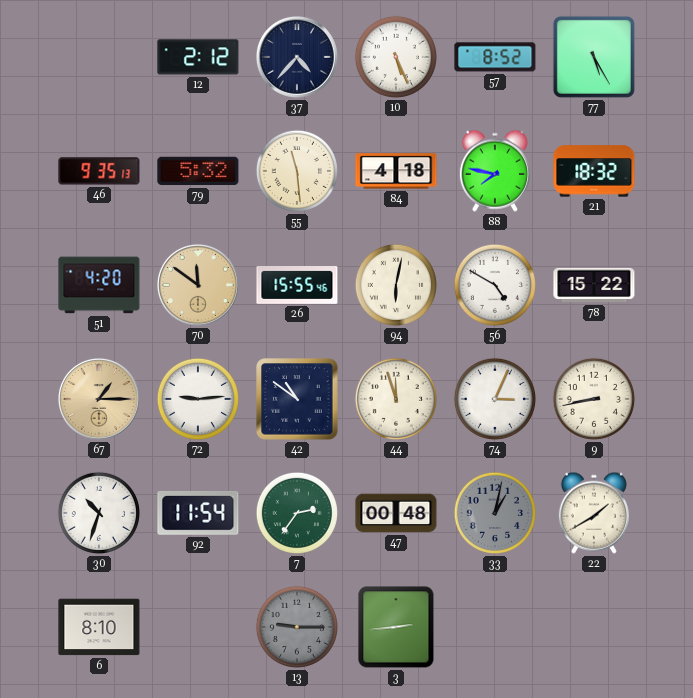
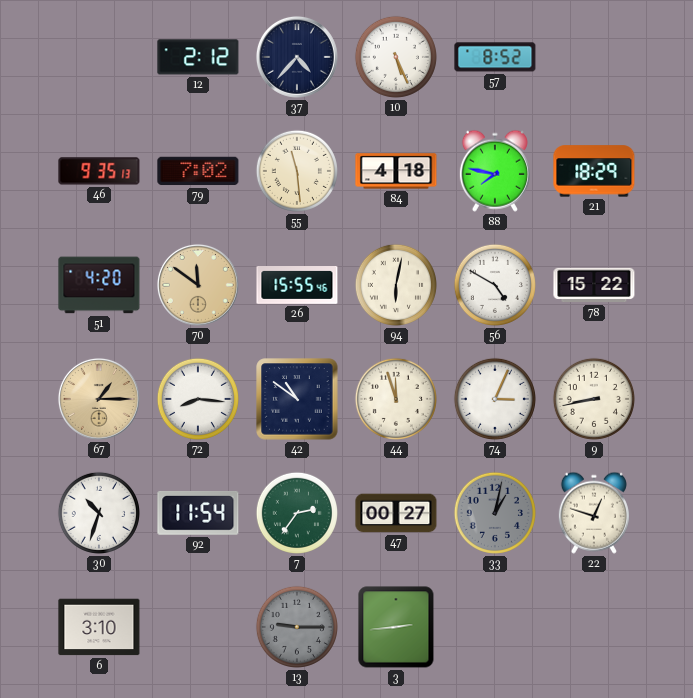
77: 5:25 -> none (594, 57)
79: 5:32 -> 7:02 (198, 171)
21: 18:32 -> 18:29 (594, 171)
72: 9:14 -> 8:16 (198, 399)
47: 00:48 -> 00:27 (396, 513)
22: 1:40 -> 12:48 (594, 513)
6: 8:10 -> 3:10 (99, 627)
